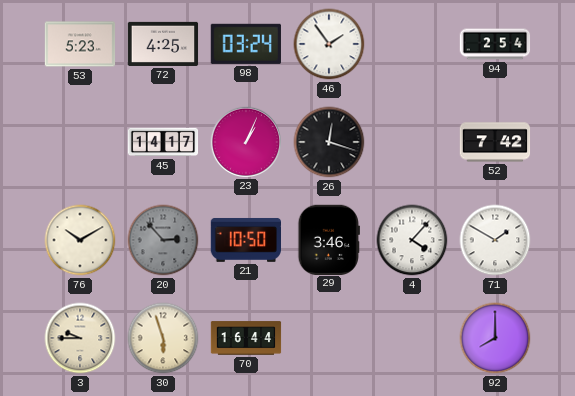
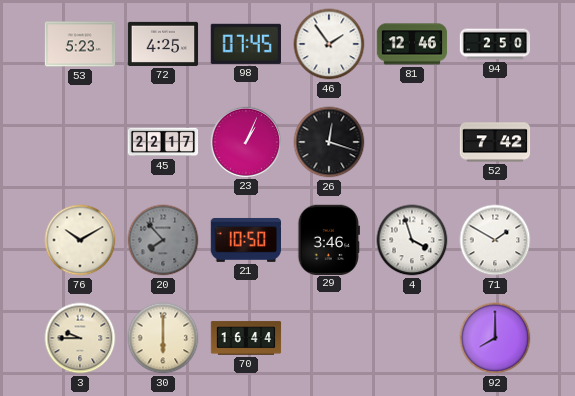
98: 03:24 -> 07:45 (246, 44)
81: none -> 12:46 (412, 44)
94: 2:54 -> 2:50 (495, 44)
45: 14:17 -> 22:17 (163, 142)
20: 2:53 -> 7:53 (163, 240)
4: 4:07 -> 3:57 (412, 240)
30: 5:57 -> 6:00 (163, 338)
